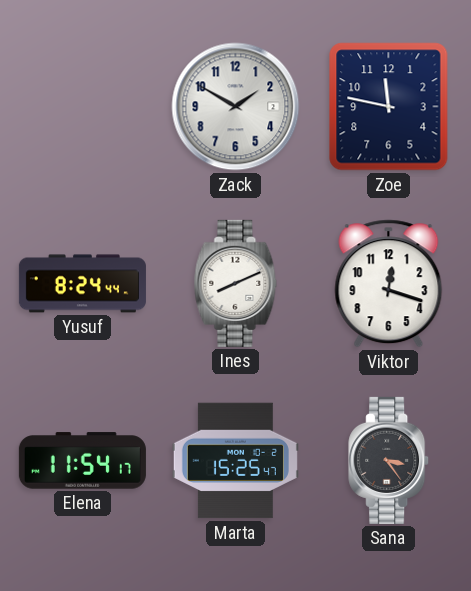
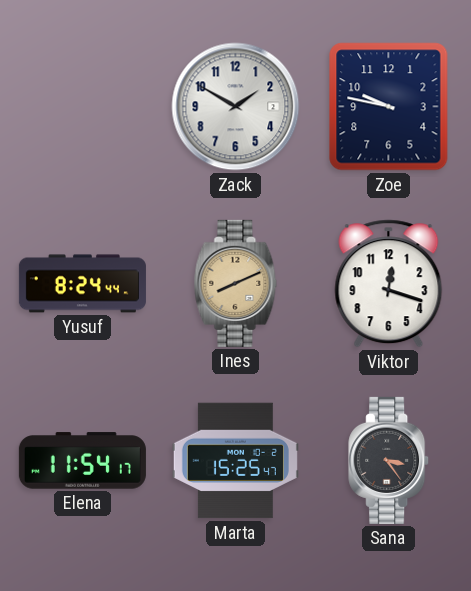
Zoe: 11:47 -> 9:47 (389, 107)
Ines dial: white -> champagne (236, 283)
